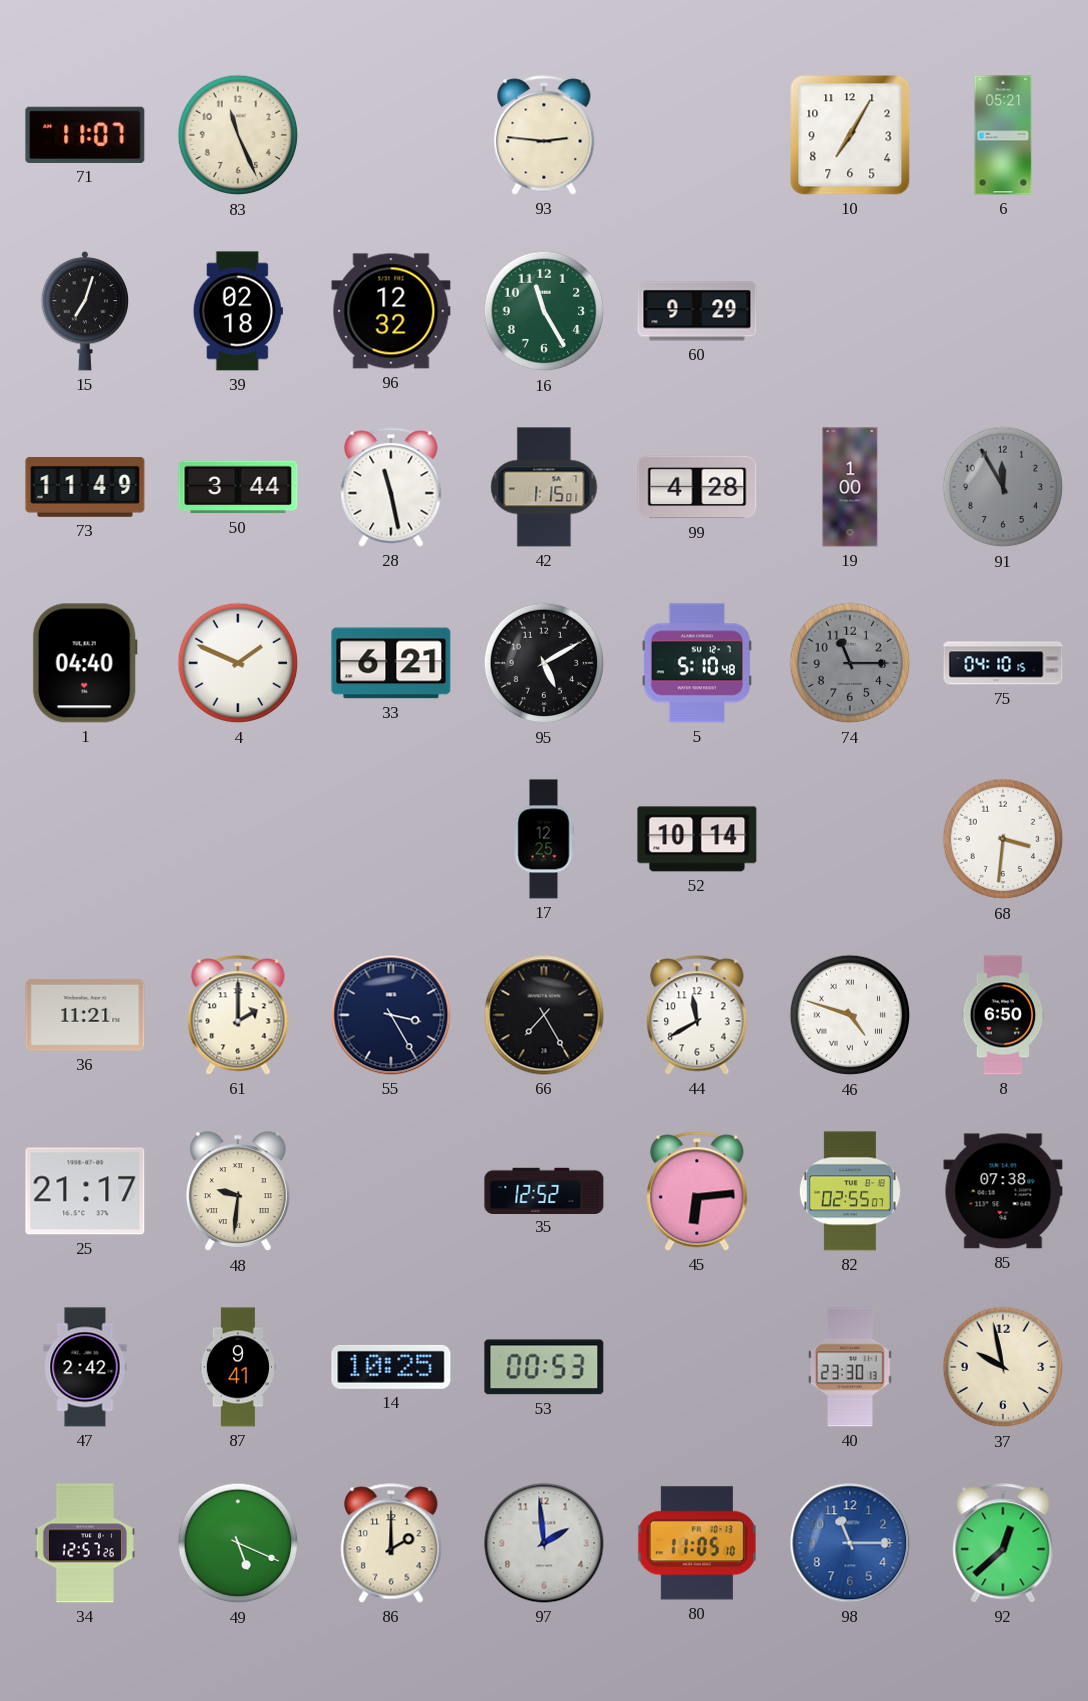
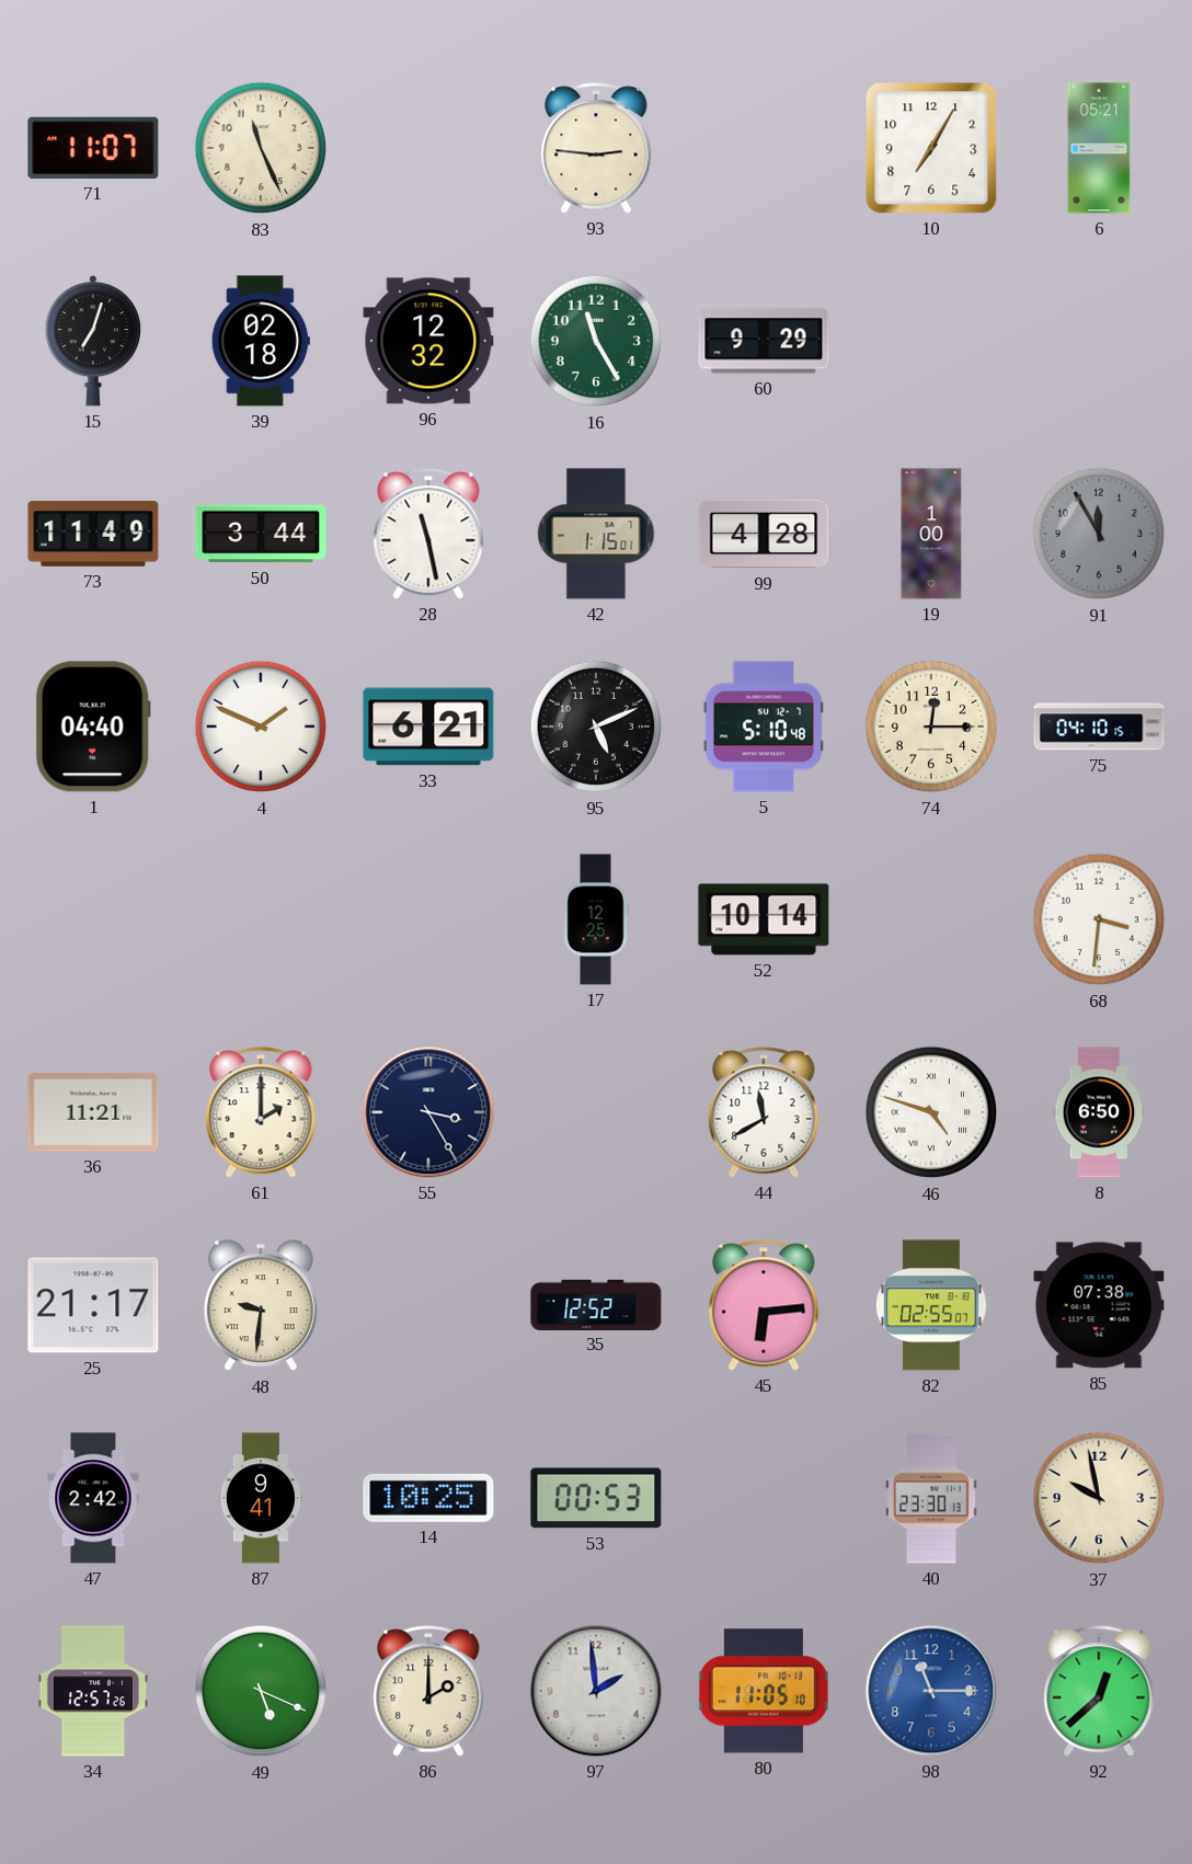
95: 5:10 -> 5:11 (596, 727)
74: 11:15 -> 12:15 (931, 727)
74 dial: grey -> cream (931, 727)
66: 7:25 -> none (544, 1015)
